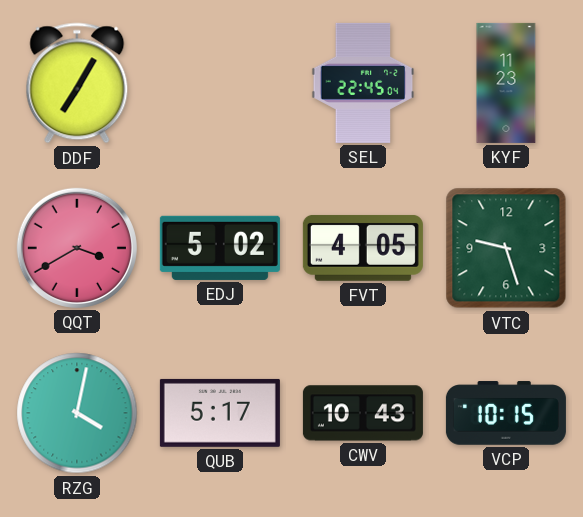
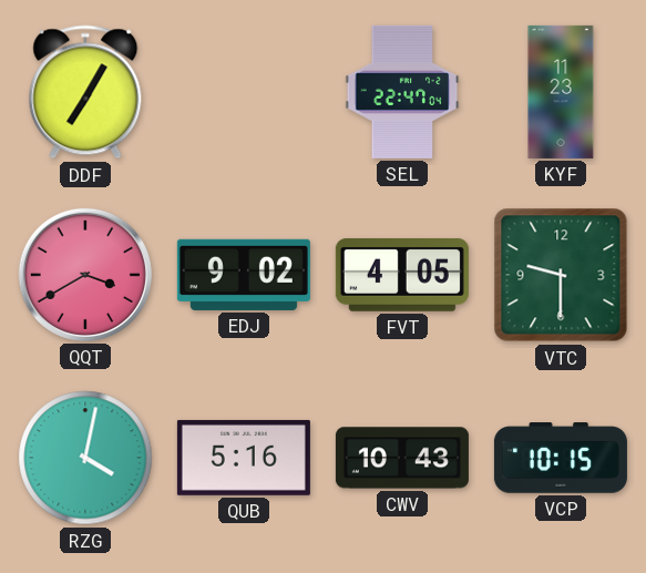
SEL: 22:45 -> 22:47 (402, 92)
EDJ: 5:02 -> 9:02 (244, 275)
VTC: 9:27 -> 9:30 (561, 275)
QUB: 5:17 -> 5:16 (244, 458)
